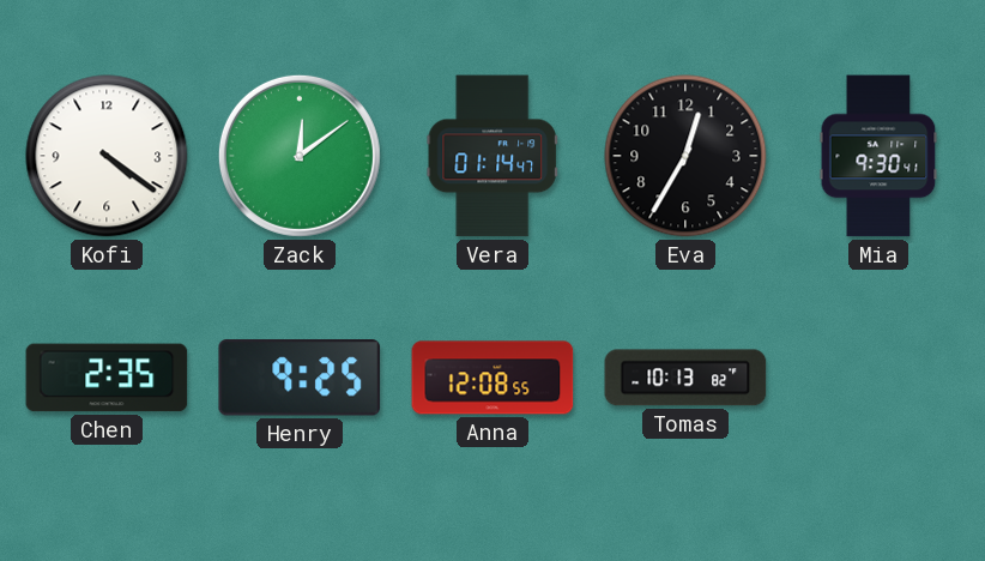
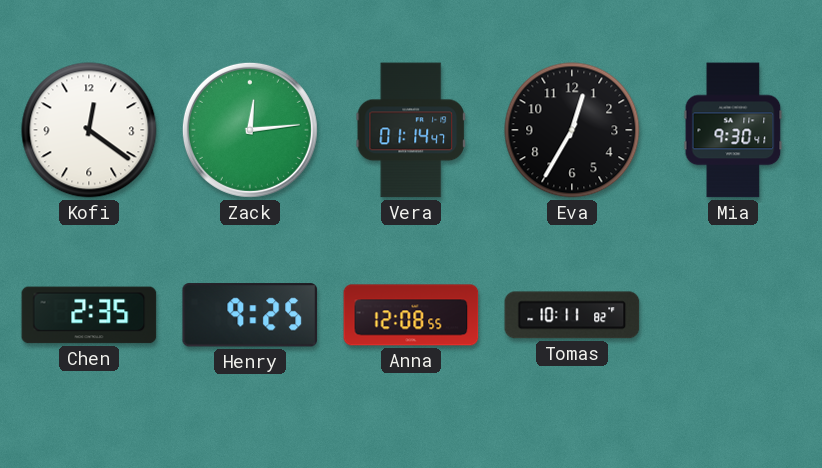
Kofi: 4:21 -> 12:21 (89, 130)
Zack: 12:09 -> 12:14 (250, 130)
Tomas: 10:13 -> 10:11 (572, 315)
